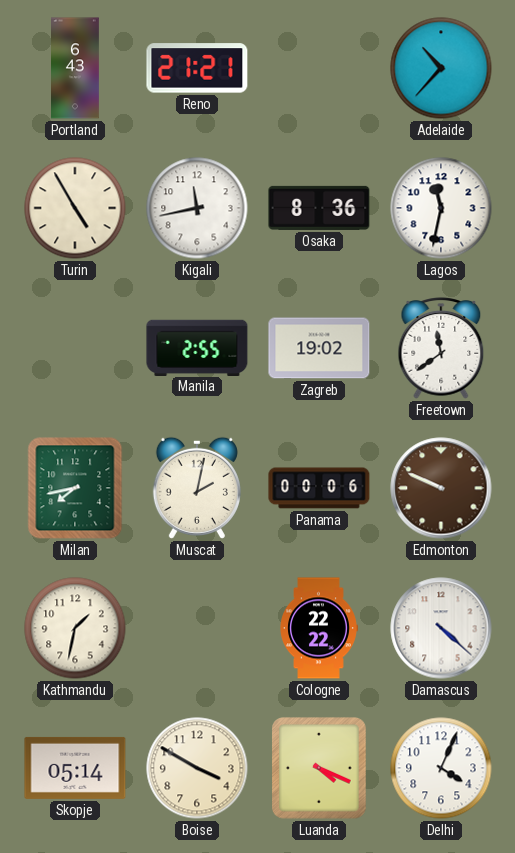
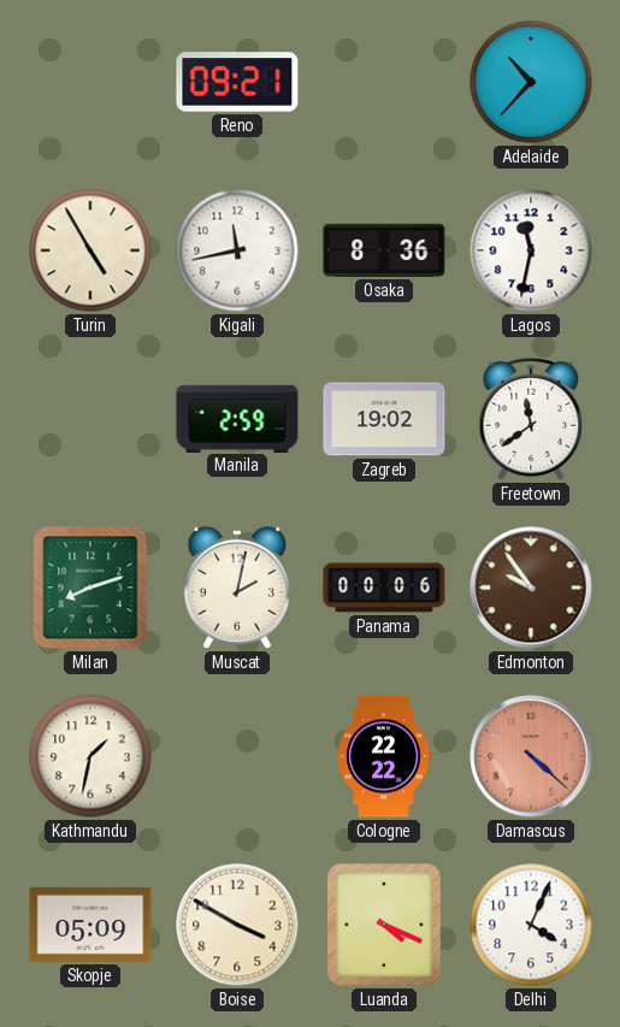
Portland: 6:43 -> none (76, 68)
Reno: 21:21 -> 09:21 (237, 82)
Manila: 2:55 -> 2:59 (237, 418)
Milan: 7:43 -> 8:12 (90, 588)
Edmonton: 9:49 -> 9:54 (531, 588)
Damascus dial: white -> salmon (531, 756)
Skopje: 05:14 -> 05:09 (90, 925)
